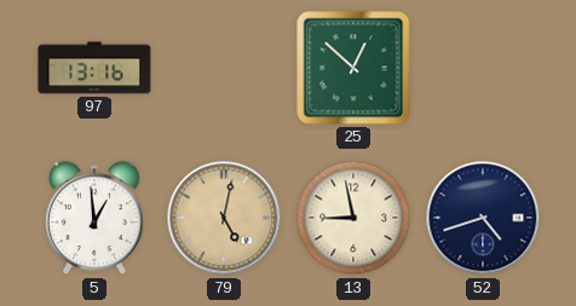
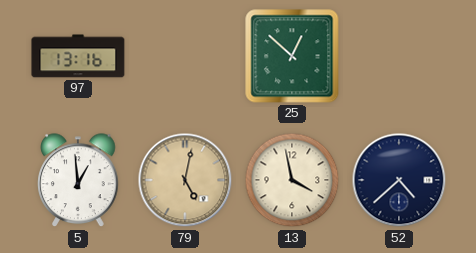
13: 8:58 -> 3:58 (292, 180)
52: 4:42 -> 4:38 (399, 180)
